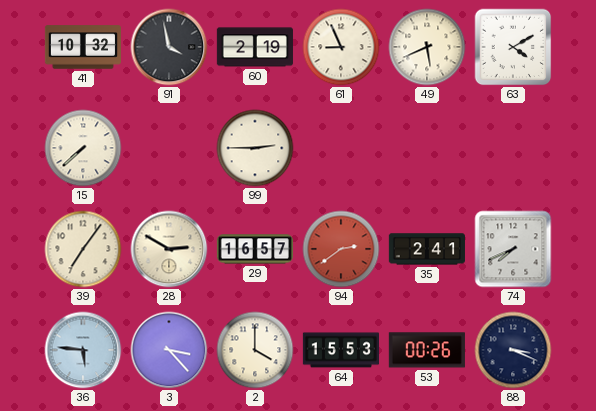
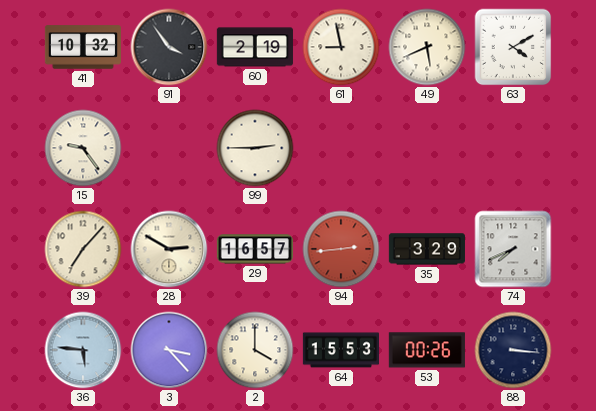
91: 3:58 -> 3:54 (169, 47)
61: 8:56 -> 8:58 (341, 47)
15: 7:38 -> 9:24 (83, 148)
39: 7:06 -> 7:07 (83, 249)
94: 2:39 -> 2:44 (341, 249)
35: 2:41 -> 3:29 (427, 249)
88: 3:19 -> 3:16 (513, 350)
